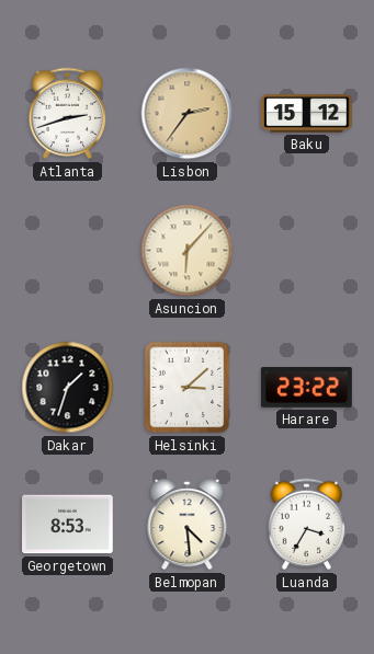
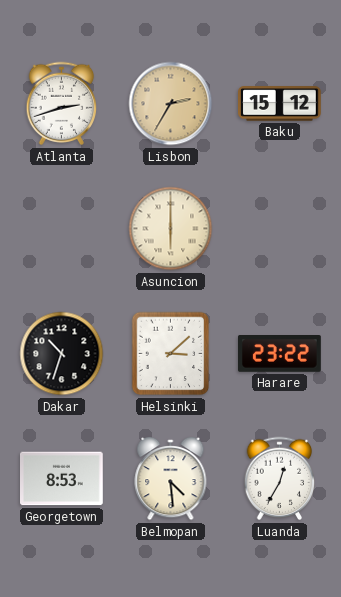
Lisbon: 2:36 -> 2:35 (171, 104)
Asuncion: 6:07 -> 6:00 (171, 229)
Dakar: 1:33 -> 10:33 (62, 354)
Luanda: 3:35 -> 12:35 (280, 479)
